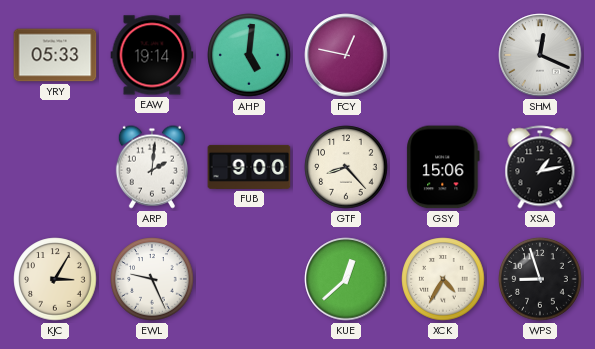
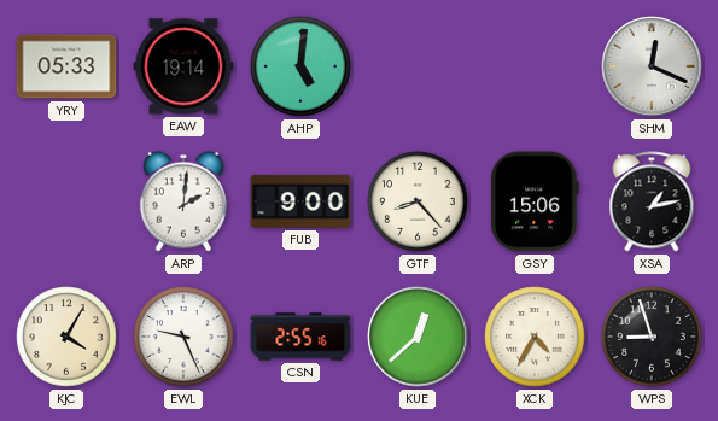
FCY: 12:47 -> none (346, 55)
KJC: 3:05 -> 4:05 (66, 337)
CSN: none -> 2:55 (300, 337)
